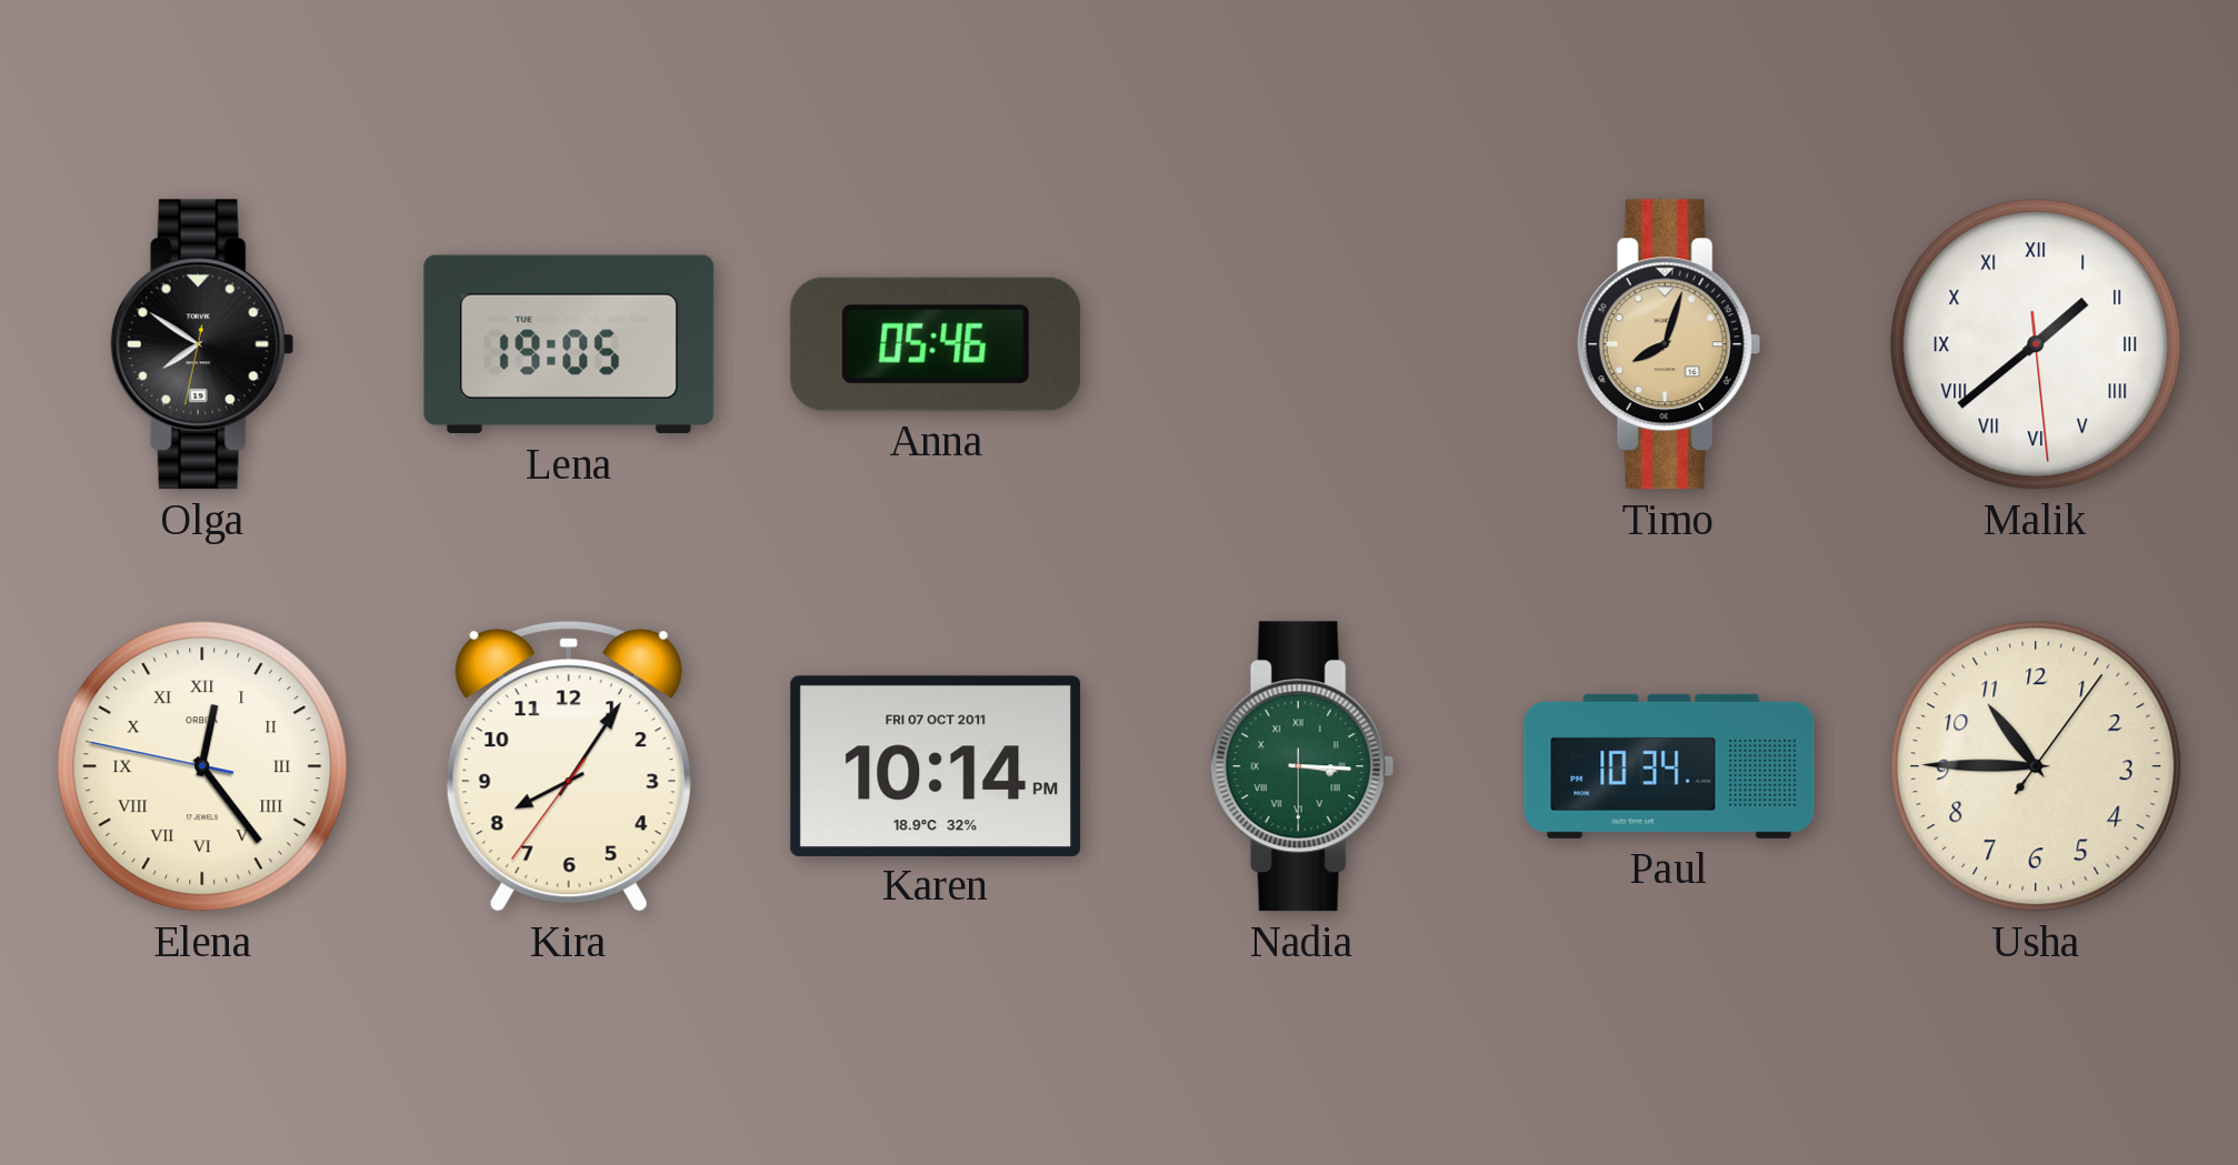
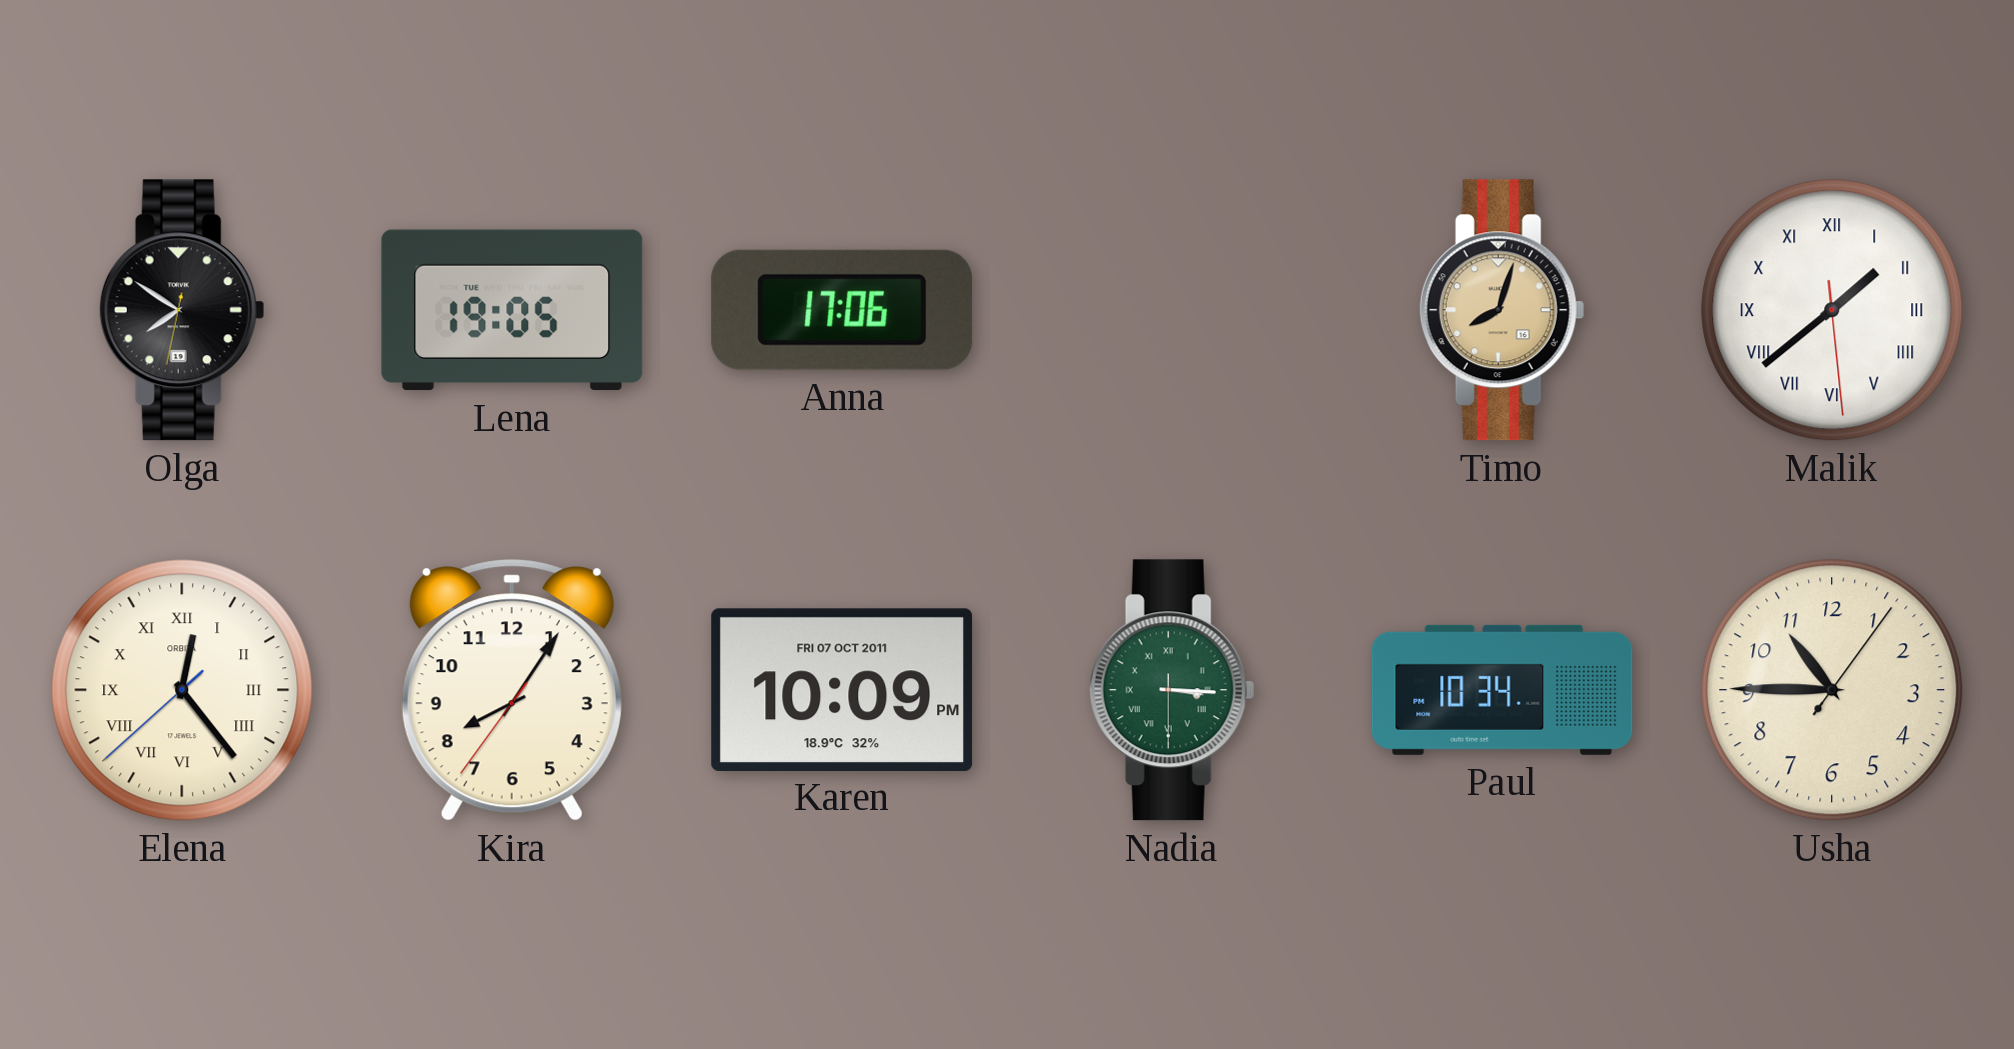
Anna: 05:46 -> 17:06 (842, 310)
Elena: 12:23:47 -> 12:23:38 (182, 690)
Karen: 10:14 -> 10:09 (842, 689)
